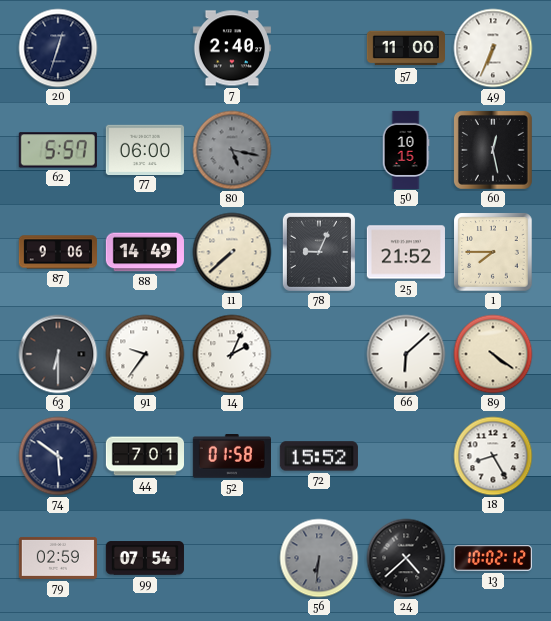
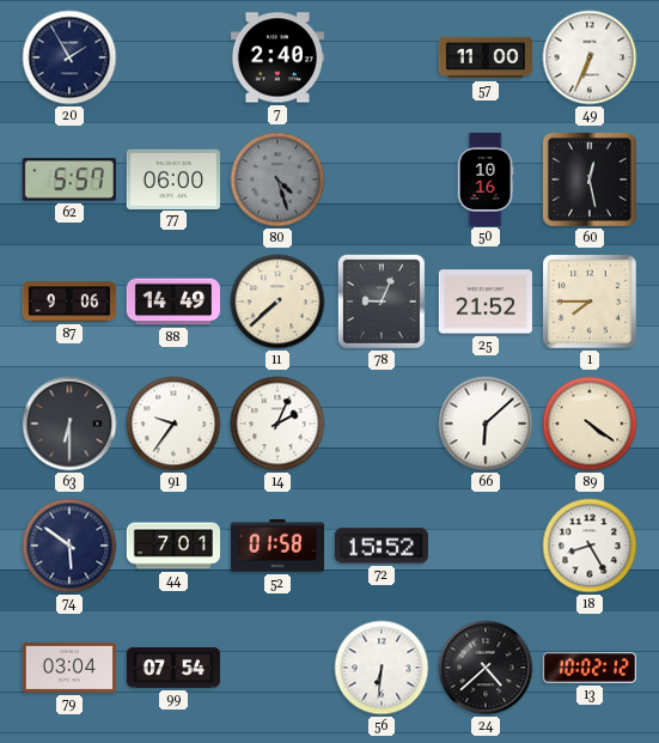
20: 12:33 -> 1:55 (69, 57)
80: 5:17 -> 4:27 (277, 179)
50: 10:15 -> 10:16 (486, 178)
79: 02:59 -> 03:04 (69, 668)
56 dial: grey -> white (382, 668)
